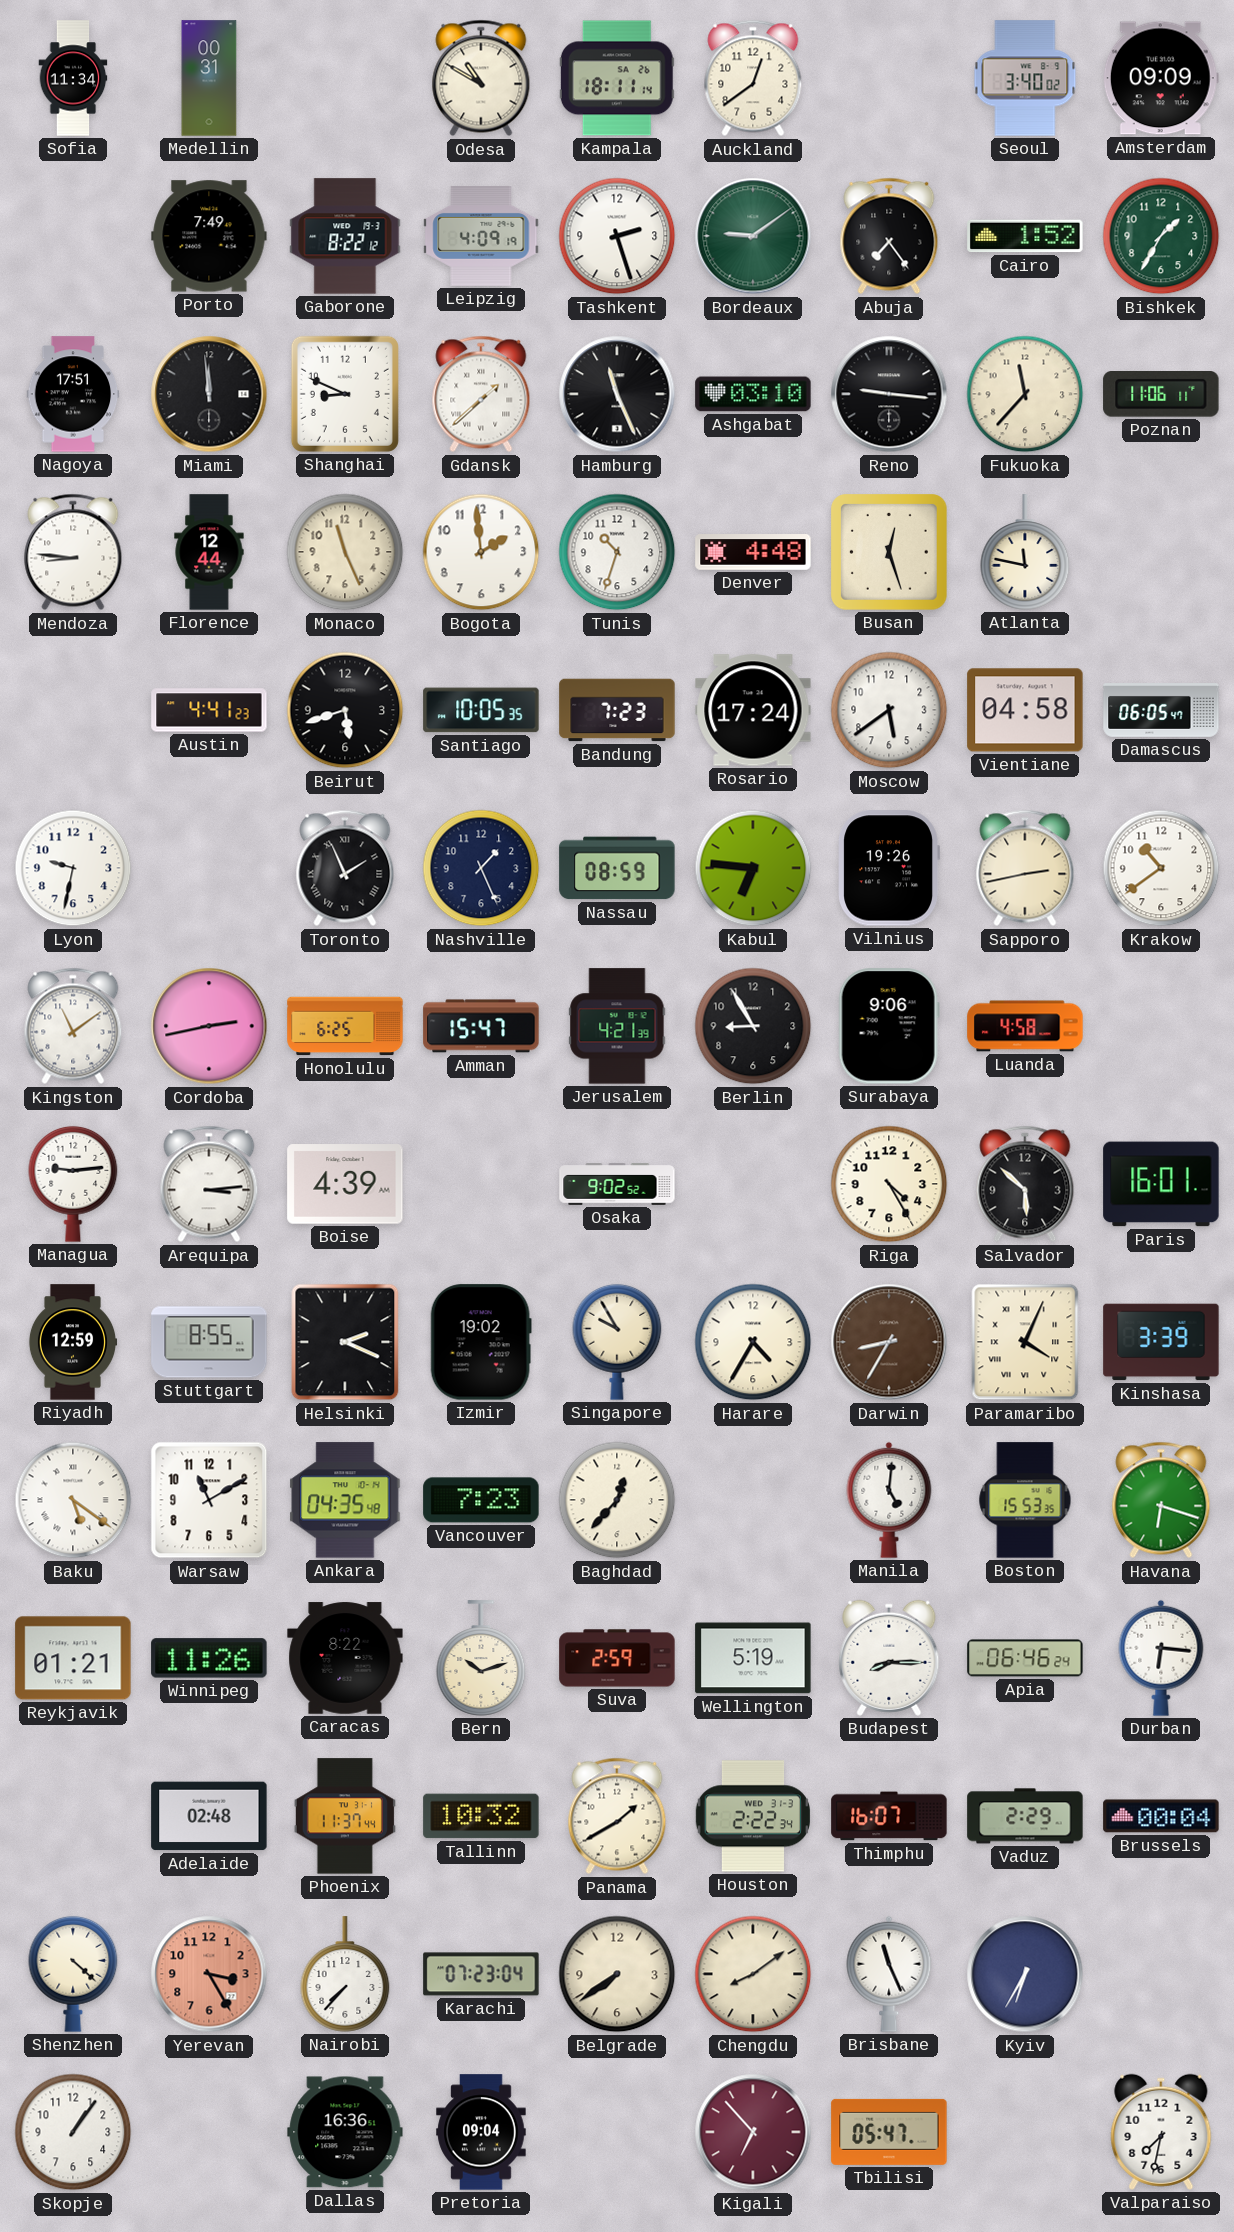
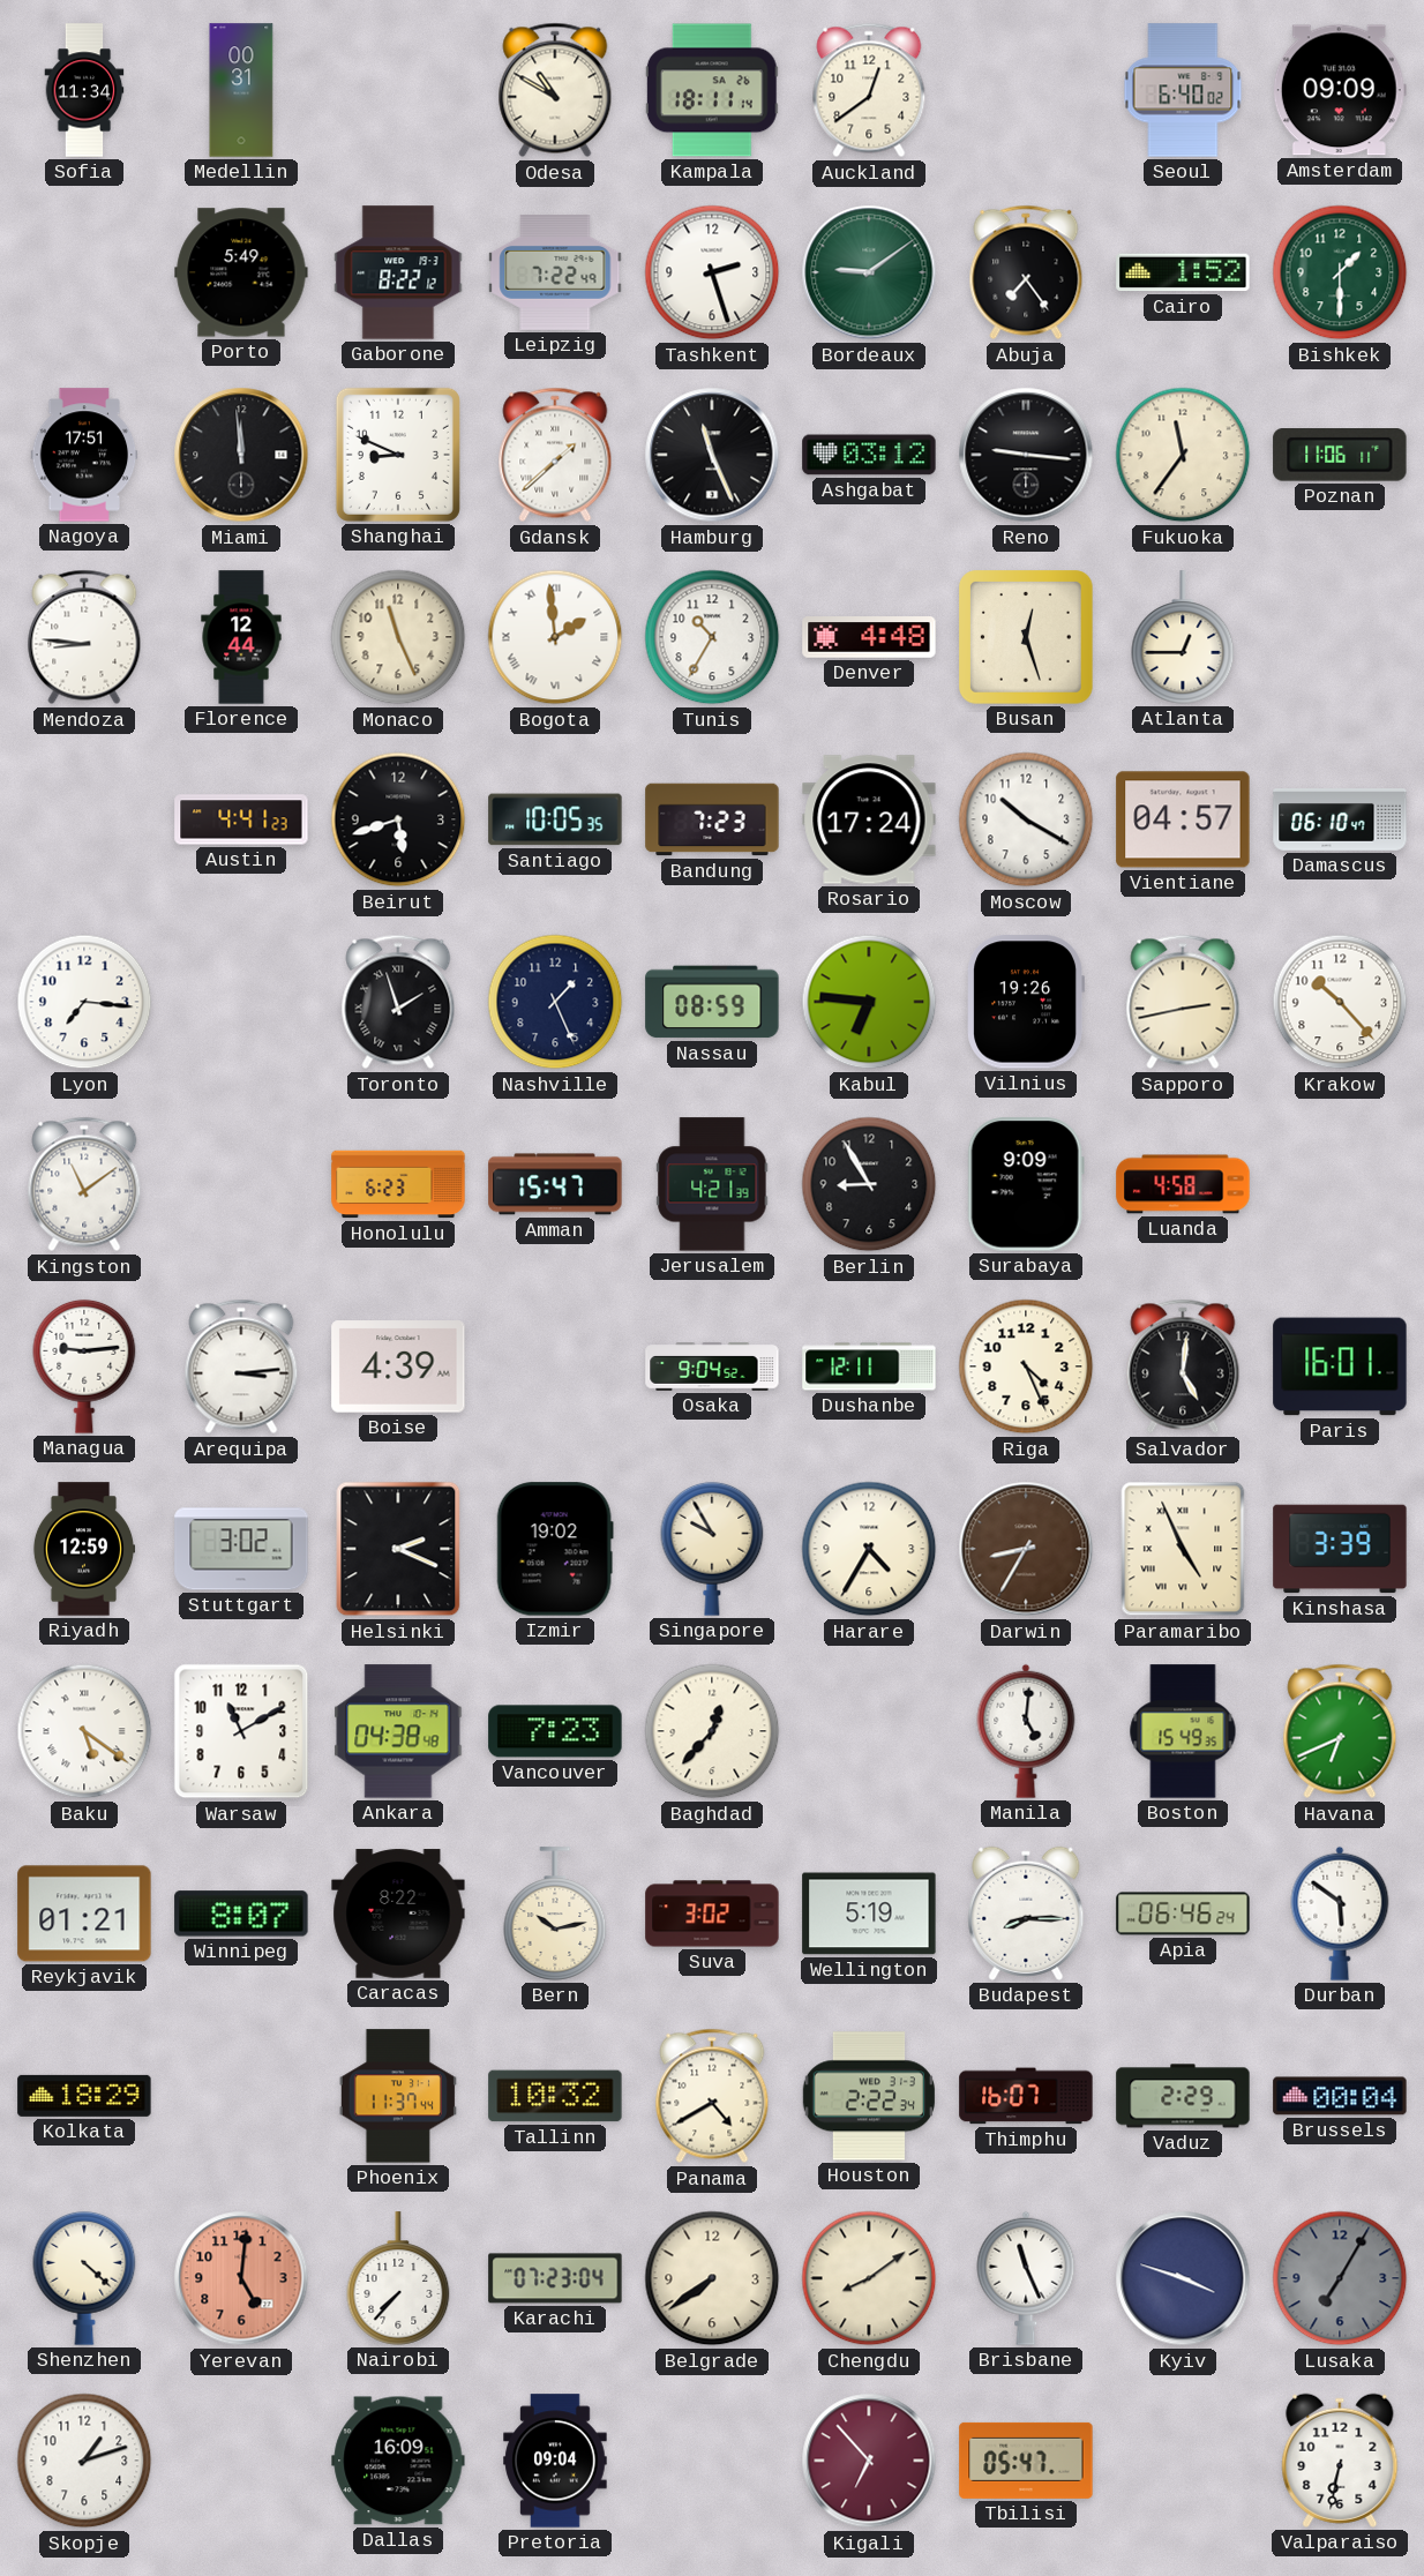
Seoul: 3:40 -> 6:40 (1183, 90)
Porto: 7:49 -> 5:49 (241, 272)
Leipzig: 4:09 -> 7:22 (555, 274)
Bishkek: 1:35 -> 1:30 (1340, 272)
Ashgabat: 03:10 -> 03:12 (869, 455)
Fukuoka: 11:37 -> 11:36 (1183, 455)
Bogota numerals: Arabic -> Roman (555, 637)
Tunis: 10:33 -> 10:35 (712, 637)
Atlanta: 11:47 -> 12:45 (1183, 637)
Moscow: 5:39 -> 10:20 (1026, 819)
Vientiane: 04:58 -> 04:57 (1183, 819)
Damascus: 06:05 -> 06:10 (1340, 819)
Lyon: 9:32 -> 7:16 (84, 1002)
Toronto: 1:56 -> 1:57 (398, 1002)
Krakow: 10:39 -> 10:23 (1340, 1002)
Cordoba: 2:43 -> none (209, 1026)
Honolulu: 6:25 -> 6:23 (398, 1184)
Surabaya: 9:06 -> 9:09 (1026, 1184)
Osaka: 9:02 -> 9:04 (712, 1366)
Dushanbe: none -> 12:11 (869, 1366)
Riga: 4:25 -> 4:26 (1026, 1366)
Salvador: 5:52 -> 5:01 (1183, 1366)
Stuttgart: 8:55 -> 3:02 (241, 1549)
Paramaribo: 4:04 -> 4:56 (1183, 1549)
Ankara: 04:35 -> 04:38 (398, 1731)
Boston: 15:53 -> 15:49 (1183, 1731)
Havana: 6:18 -> 6:41 (1340, 1731)
Winnipeg: 11:26 -> 8:07 (241, 1914)
Bern: 10:12 -> 10:13 (555, 1914)
Suva: 2:59 -> 3:02 (712, 1914)
Durban: 6:16 -> 5:51 (1340, 1914)
Kolkata: none -> 18:29 (84, 2096)
Adelaide: 02:48 -> none (209, 1816)
Panama: 1:40 -> 4:40 (712, 2096)
Yerevan: 3:25 -> 5:01 (241, 2278)
Kyiv: 6:35 -> 3:48 (1183, 2278)
Lusaka: none -> 7:05 (1340, 2278)
Skopje: 1:06 -> 1:12 (84, 2461)
Dallas: 16:36 -> 16:09 (398, 2461)
Valparaiso: 7:32 -> 6:32 (1340, 2461)
